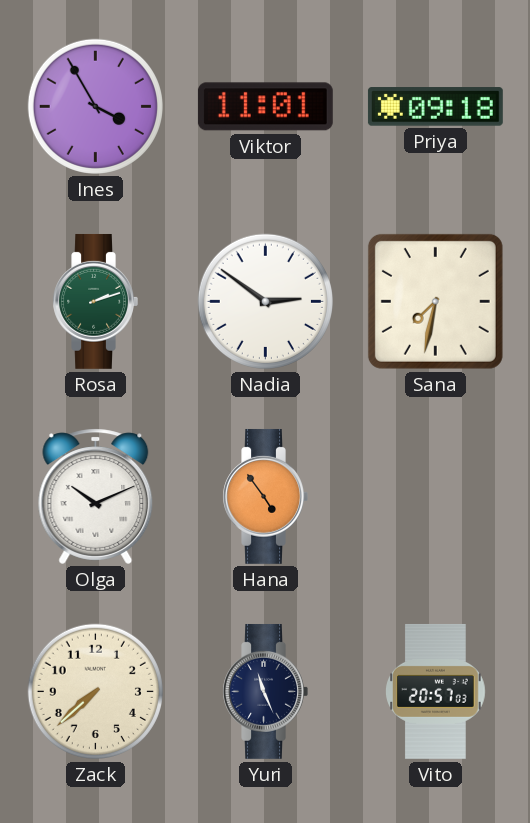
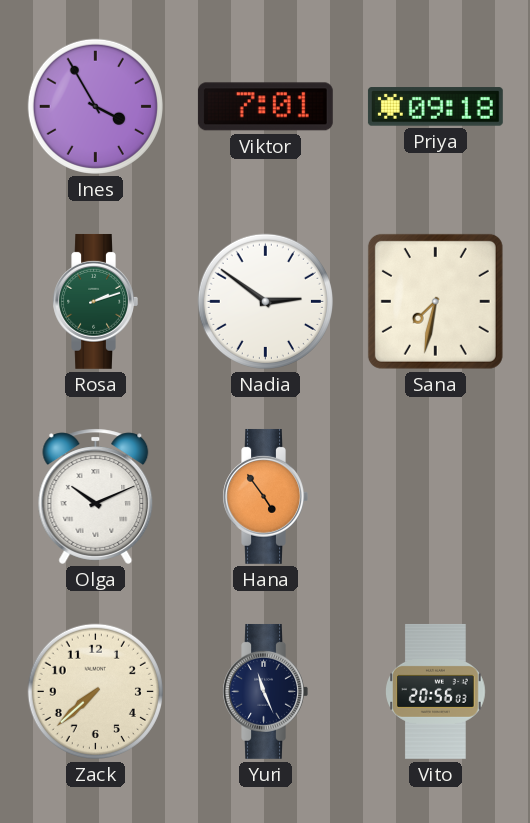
Viktor: 11:01 -> 7:01 (265, 107)
Vito: 20:57 -> 20:56 (436, 691)
